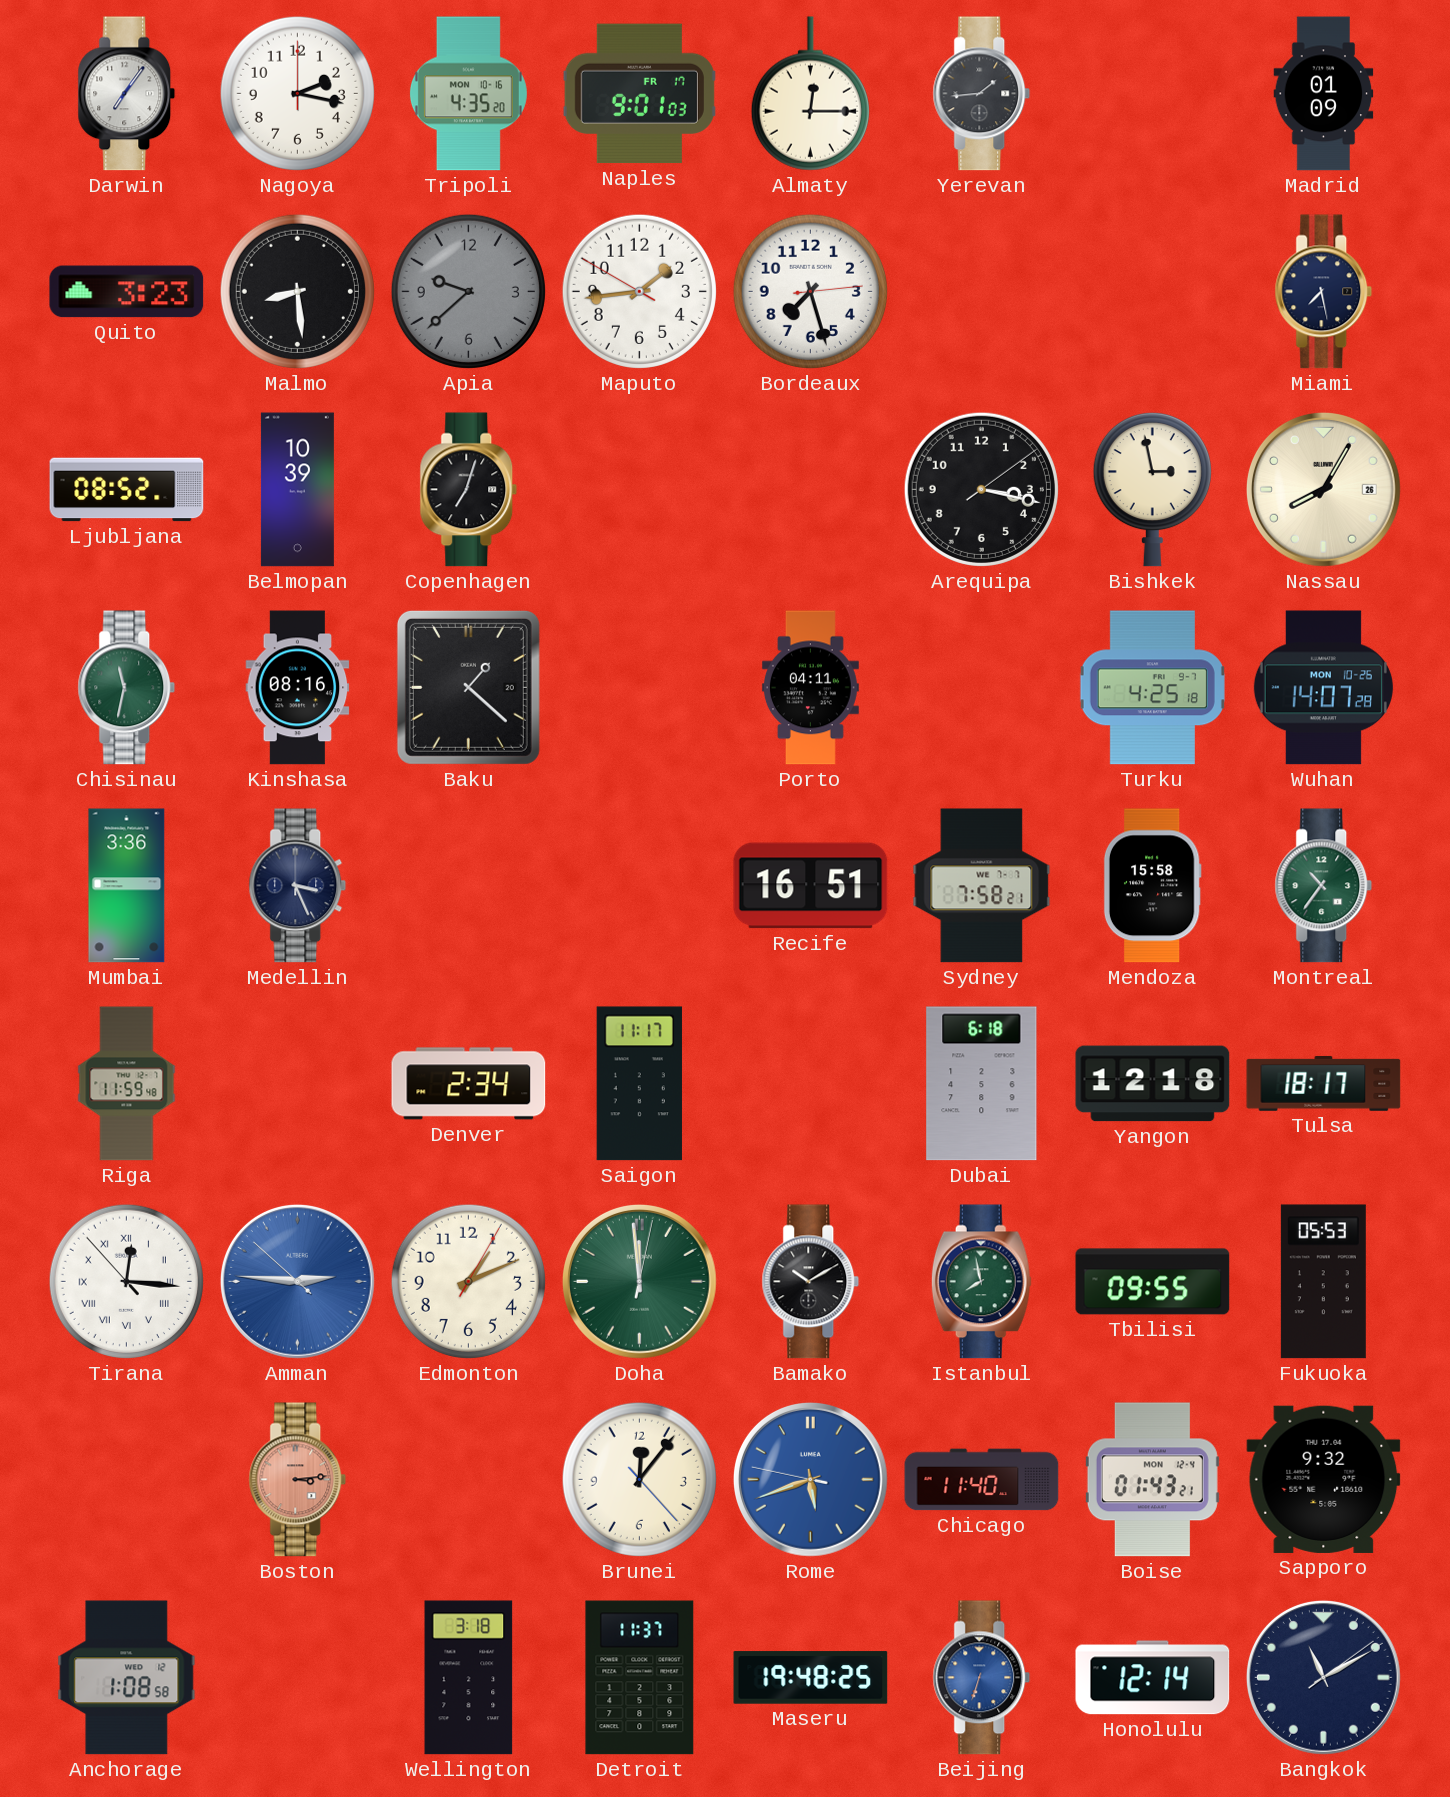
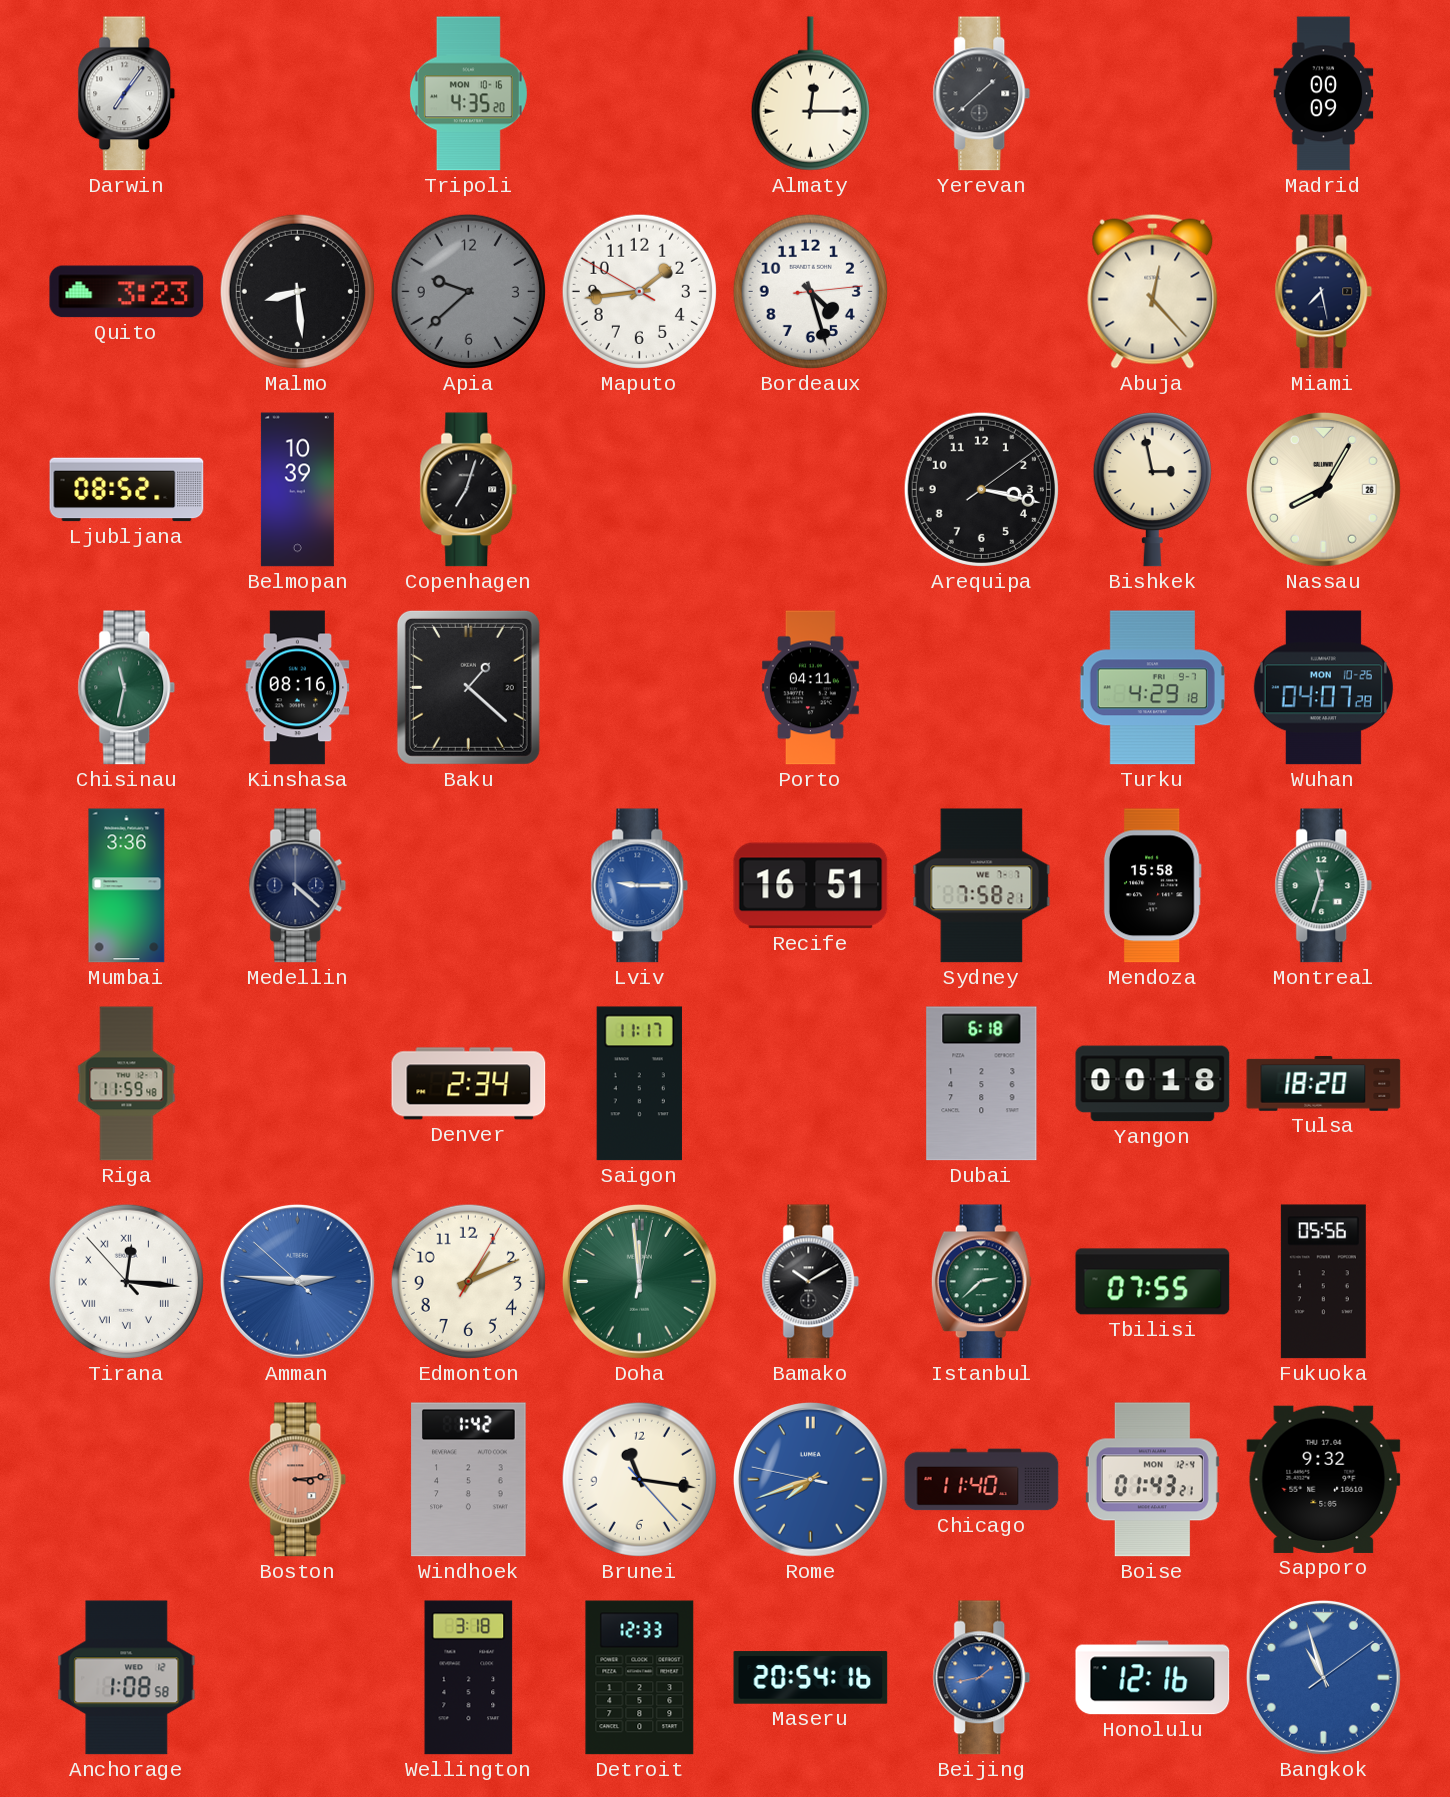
Nagoya: 2:17 -> none (297, 93)
Naples: 9:01 -> none (639, 94)
Yerevan: 1:44 -> 1:38 (982, 94)
Madrid: 01:09 -> 00:09 (1324, 94)
Bordeaux: 7:27 -> 4:27 (810, 291)
Abuja: none -> 12:23 (1153, 291)
Turku: 4:25 -> 4:29 (1152, 688)
Wuhan: 14:07 -> 04:07 (1323, 688)
Medellin: 3:26 -> 4:22 (298, 886)
Lviv: none -> 9:15 (640, 886)
Montreal: 10:36 -> 11:33 (1324, 886)
Yangon: 12:18 -> 00:18 (1153, 1084)
Tulsa: 18:17 -> 18:20 (1324, 1083)
Istanbul: 7:58 -> 2:38 (981, 1282)
Tbilisi: 09:55 -> 07:55 (1153, 1282)
Fukuoka: 05:53 -> 05:56 (1323, 1282)
Windhoek: none -> 1:42 (469, 1480)
Brunei: 12:06 -> 11:16 (639, 1479)
Rome: 5:41 -> 7:41 (810, 1479)
Detroit: 11:37 -> 12:33 (640, 1678)
Maseru: 19:48 -> 20:54 (811, 1678)
Beijing: 6:33 -> 1:43 (982, 1678)
Honolulu: 12:14 -> 12:16 (1153, 1678)
Bangkok: 11:10 -> 10:57 (1323, 1677)
Bangkok dial: navy -> blue (1323, 1677)
